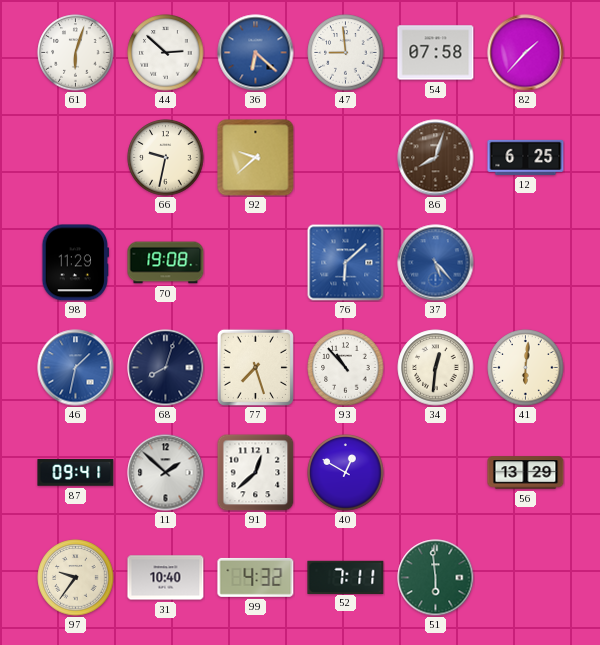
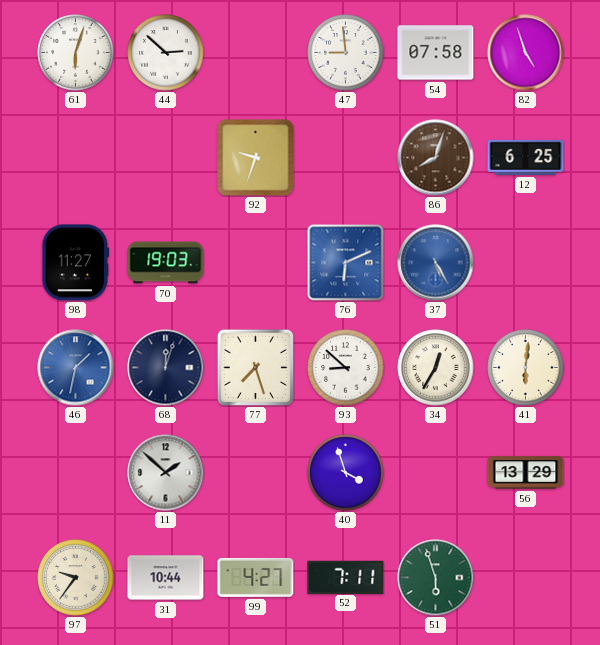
36: 6:22 -> none (256, 53)
82: 1:37 -> 4:57 (526, 53)
66: 9:32 -> none (166, 158)
92: 9:38 -> 9:33 (256, 158)
98: 11:29 -> 11:27 (76, 263)
70: 19:08 -> 19:03 (166, 263)
76: 6:08 -> 6:11 (346, 263)
37: 5:23 -> 5:25 (436, 263)
68: 8:03 -> 12:03 (166, 368)
93: 10:53 -> 8:52 (346, 368)
34: 12:31 -> 12:35 (436, 368)
87: 09:41 -> none (76, 473)
91: 12:38 -> none (255, 472)
40: 12:50 -> 3:57 (346, 473)
31: 10:40 -> 10:44 (166, 578)
99: 4:32 -> 4:27 (256, 577)
51: 5:59 -> 5:57 (436, 578)
